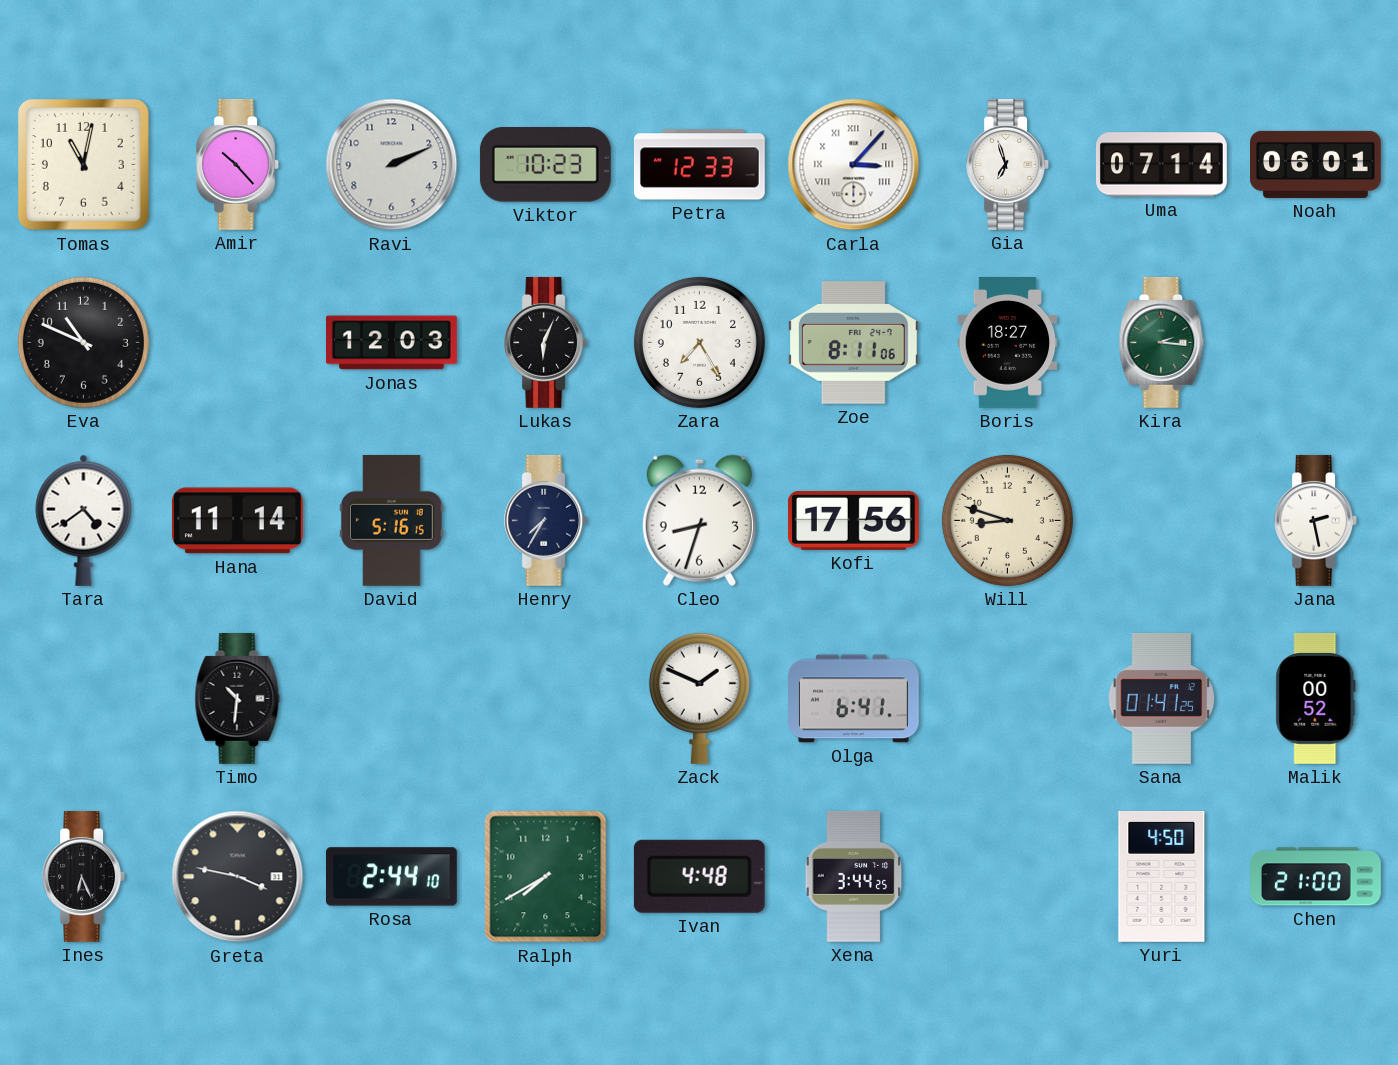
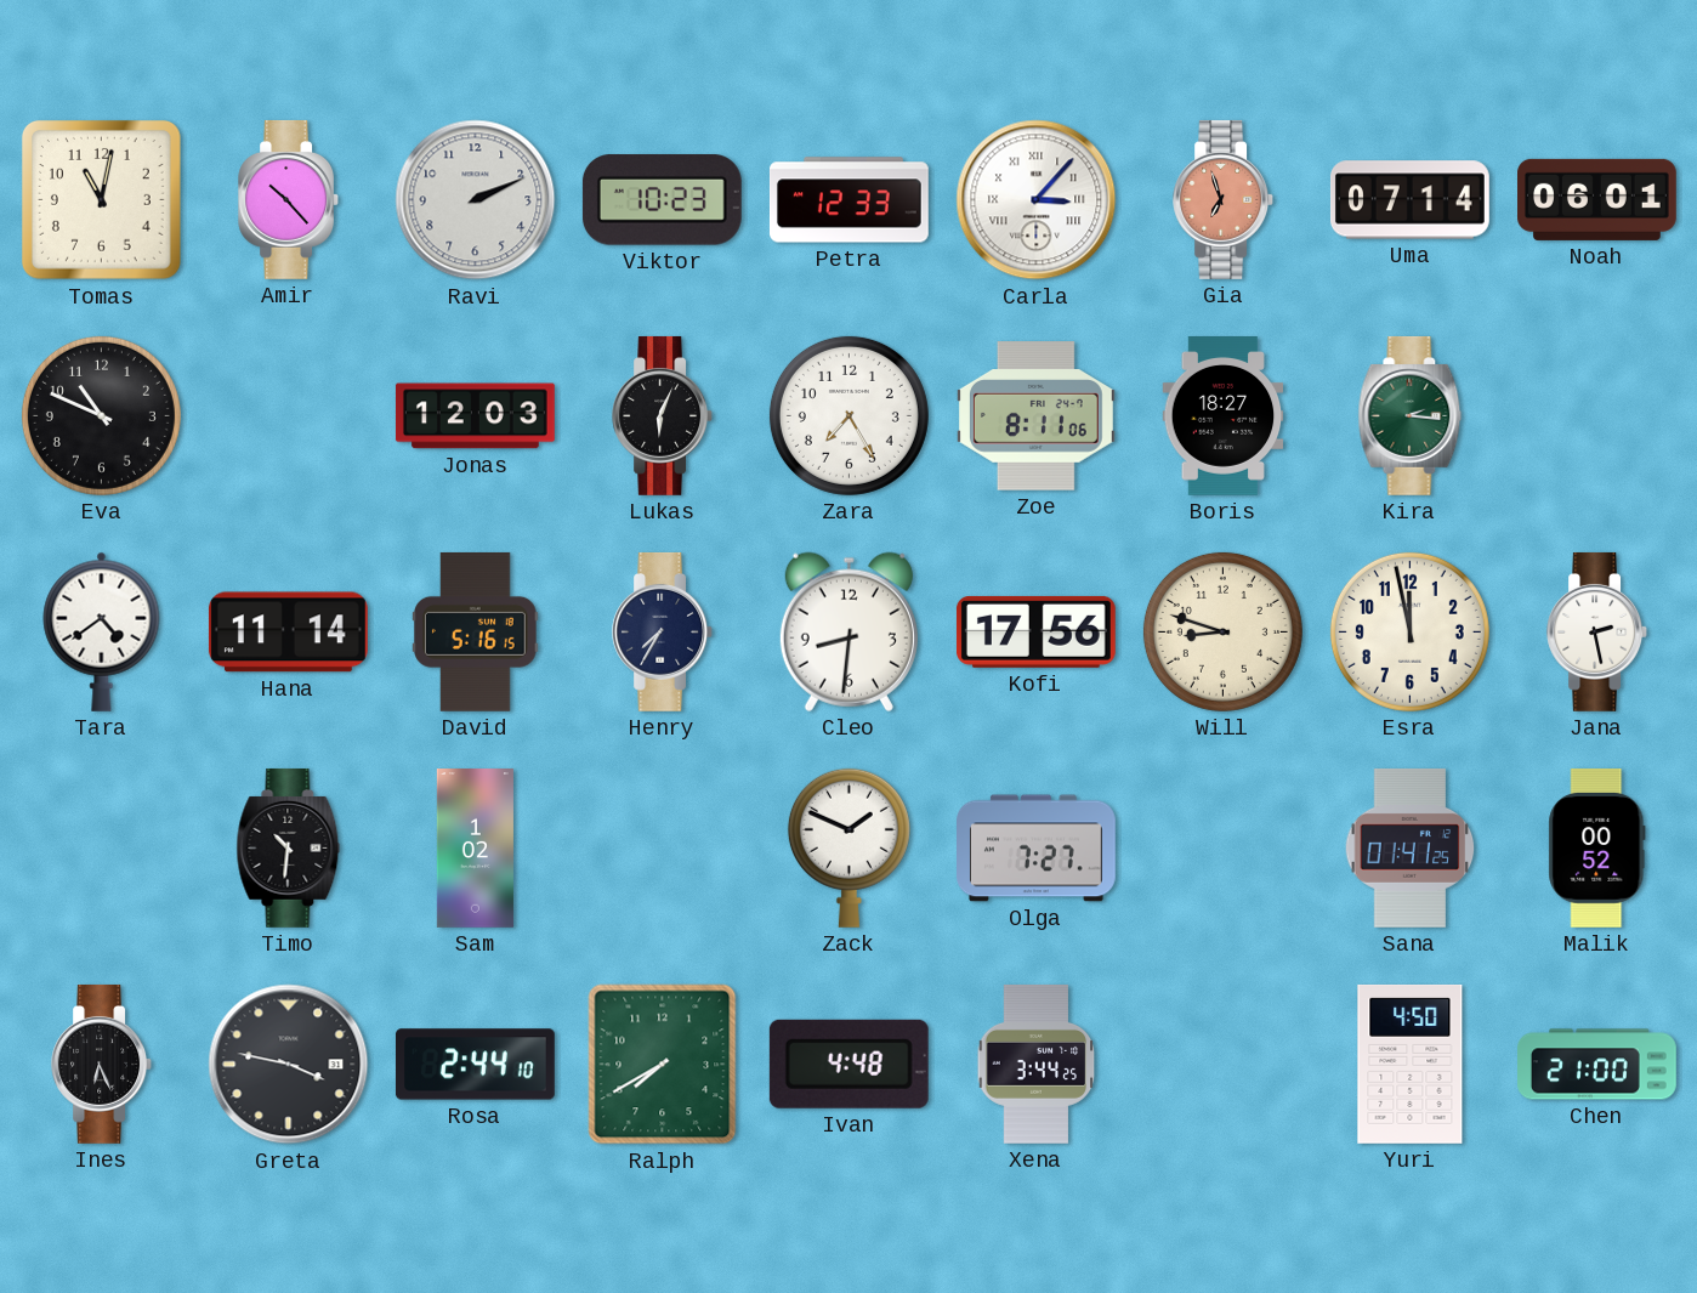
Gia dial: white -> salmon (1224, 199)
Cleo: 8:33 -> 8:31 (848, 631)
Esra: none -> 11:58 (1409, 631)
Sam: none -> 1:02 (475, 849)
Olga: 6:41 -> 7:27 (1037, 849)
